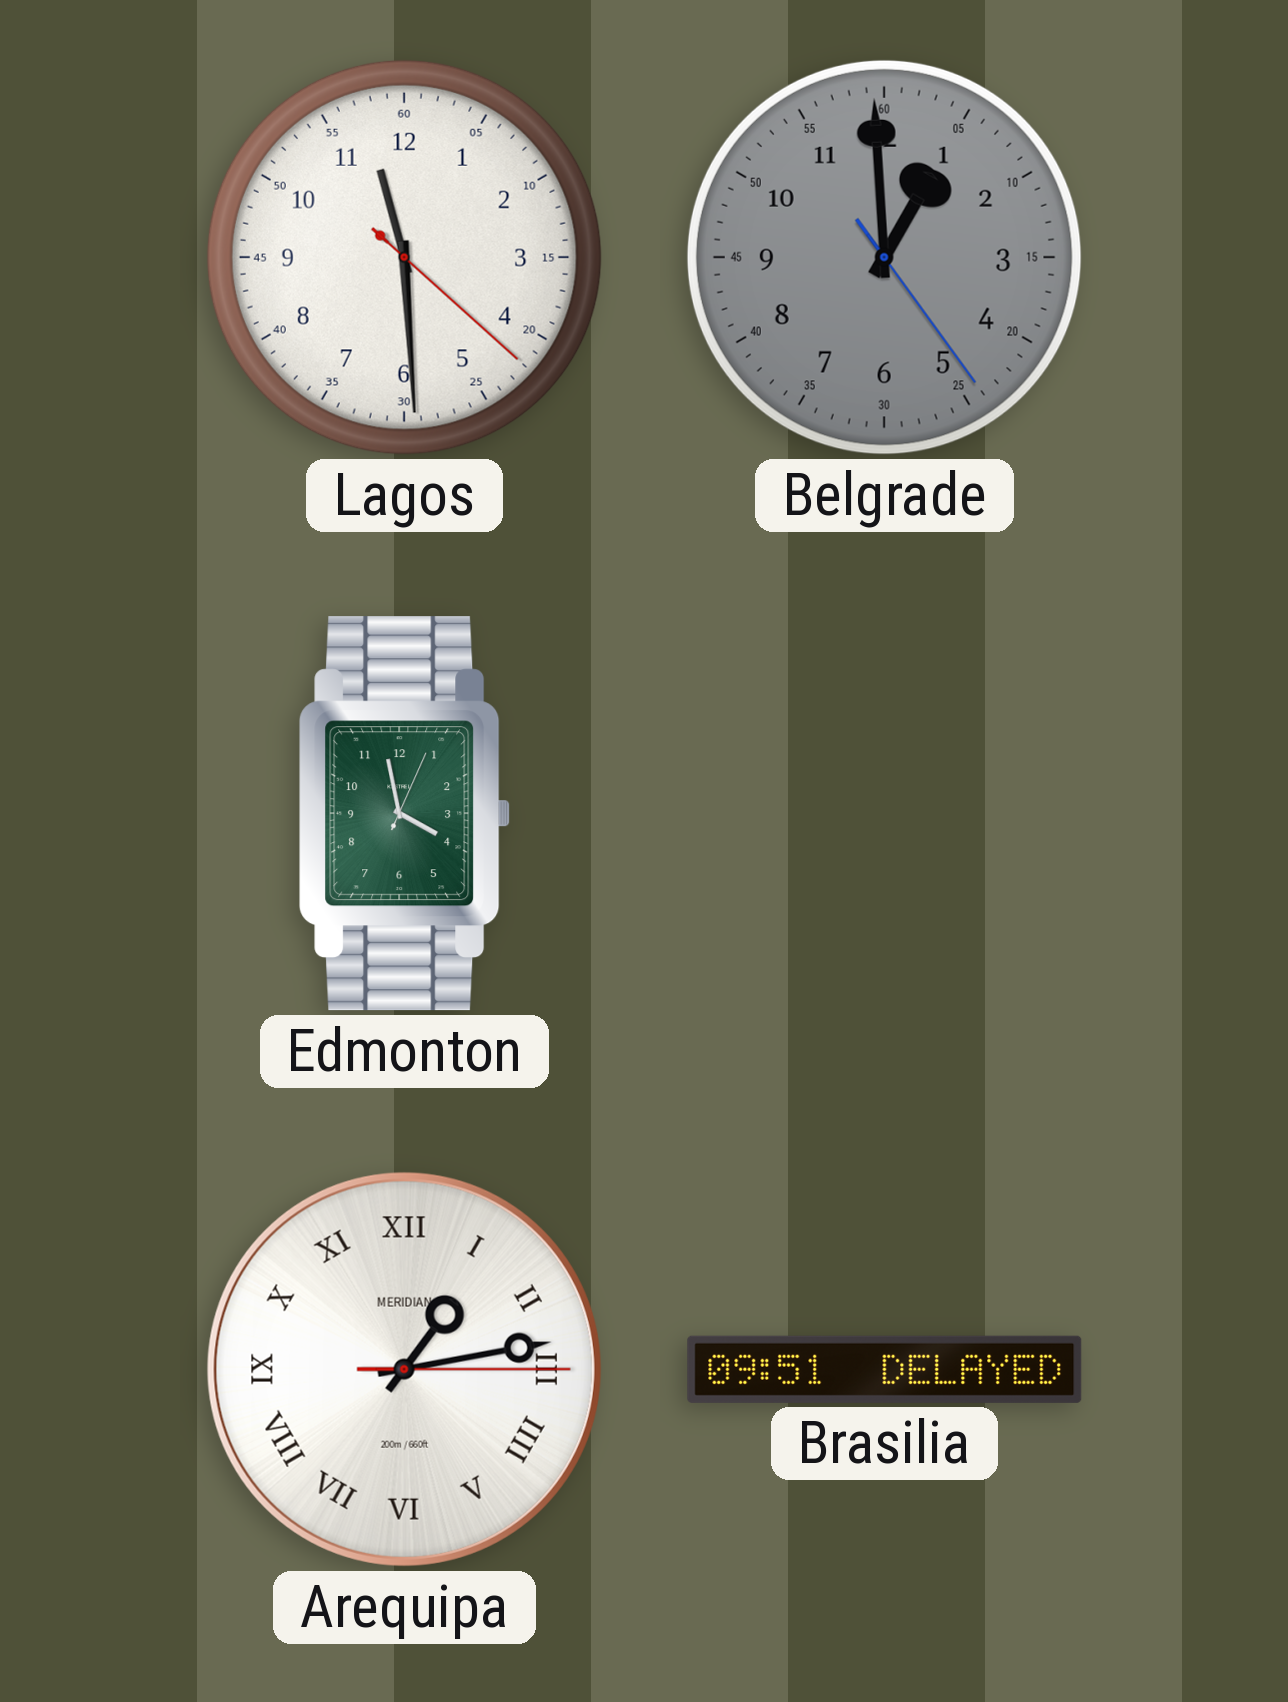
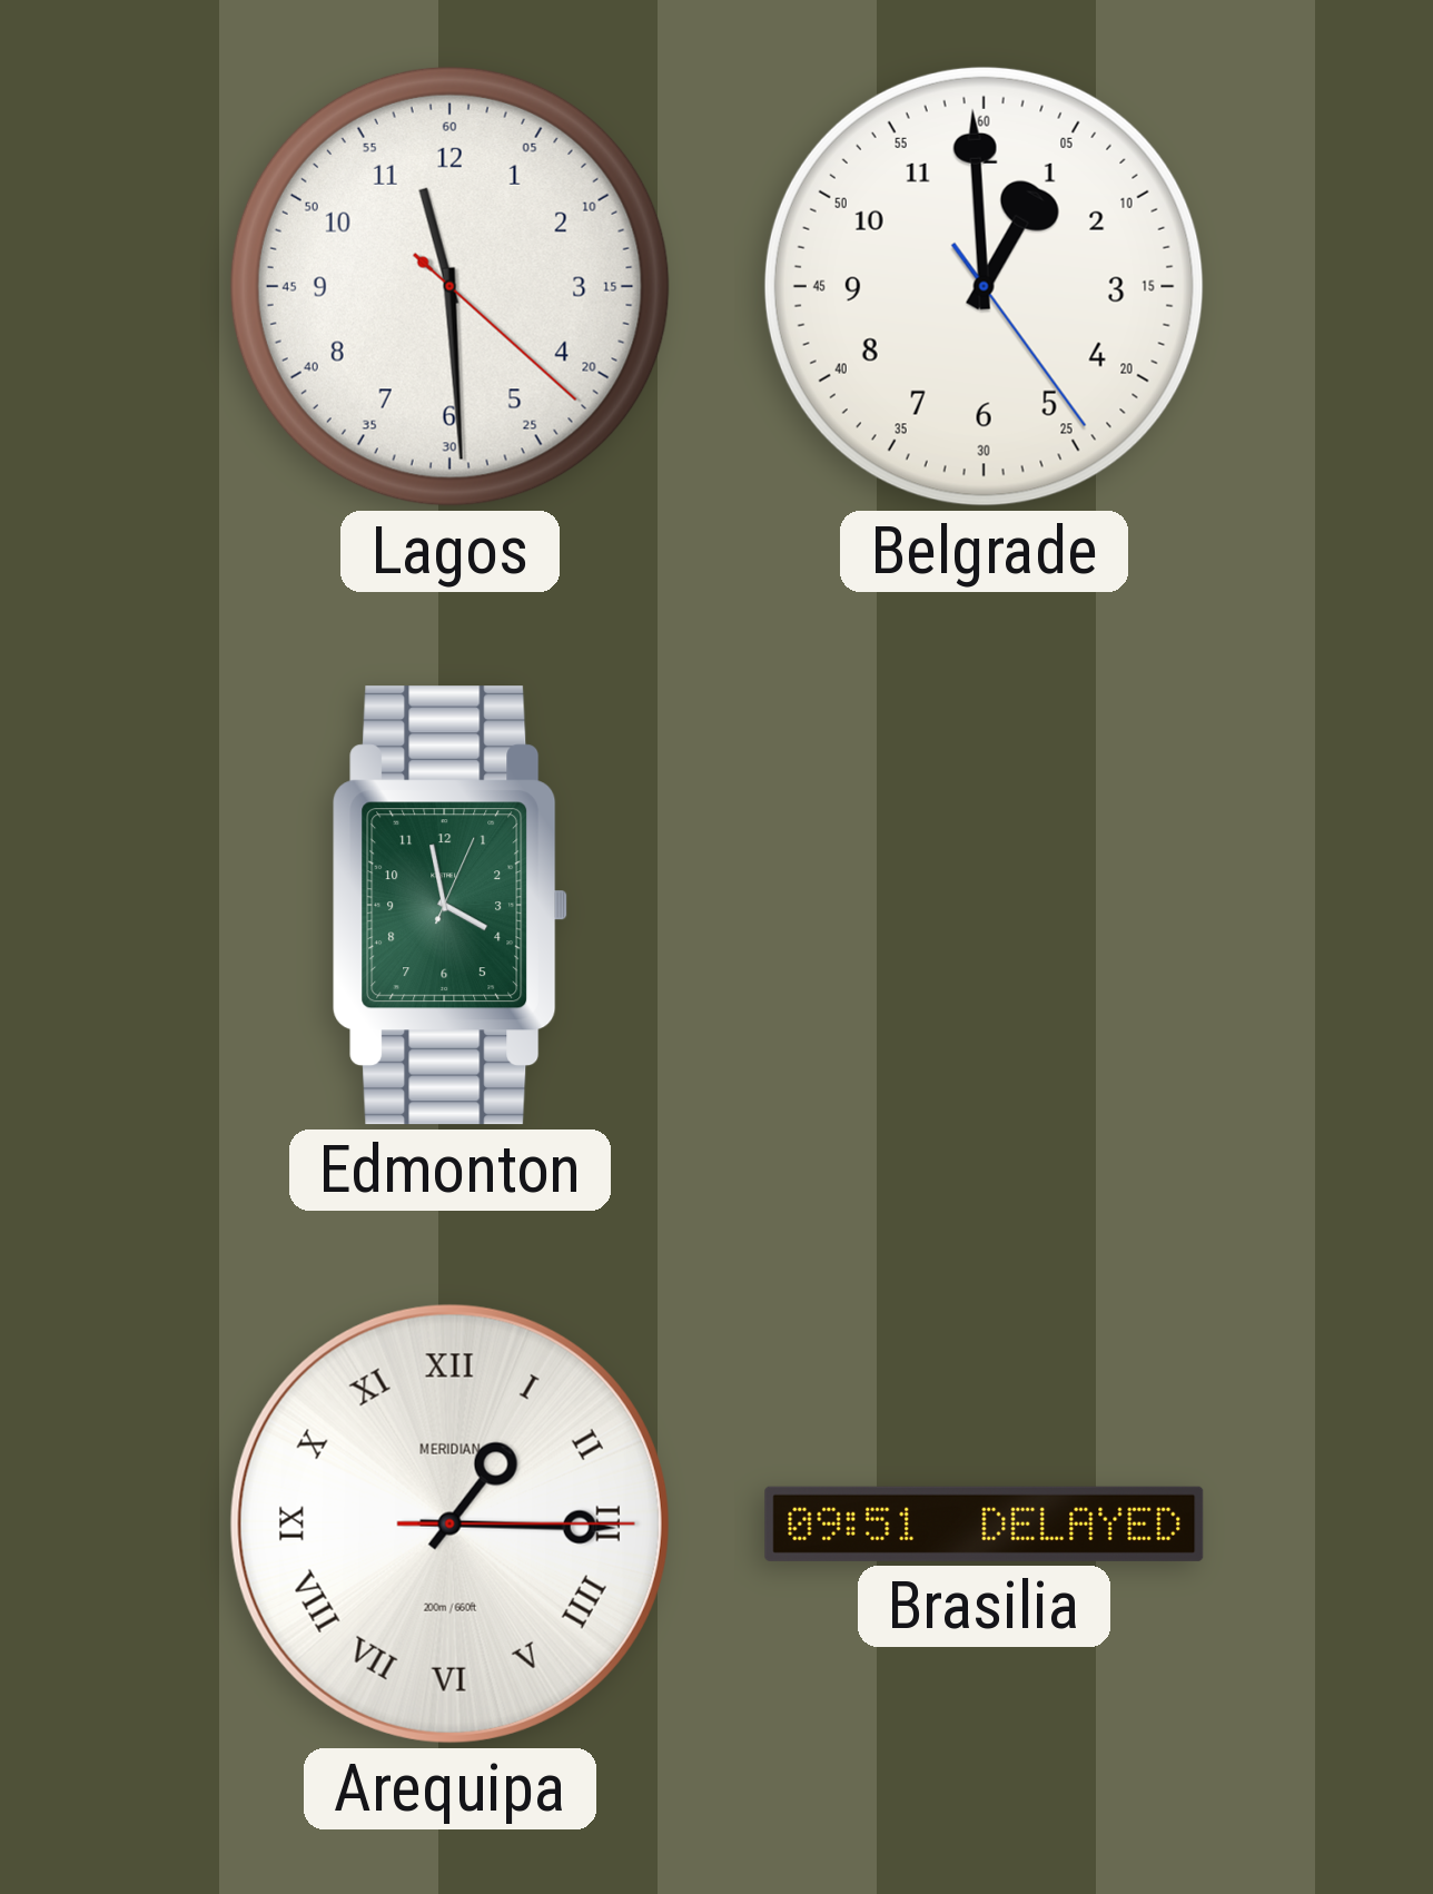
Belgrade dial: grey -> white (984, 286)
Arequipa: 1:13 -> 1:15 (449, 1523)
